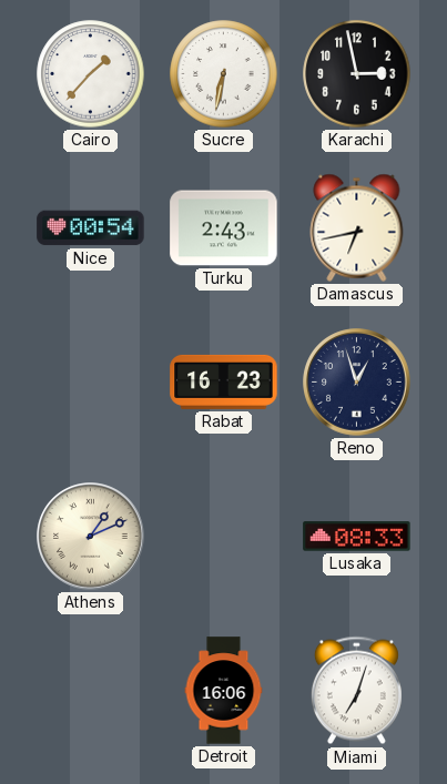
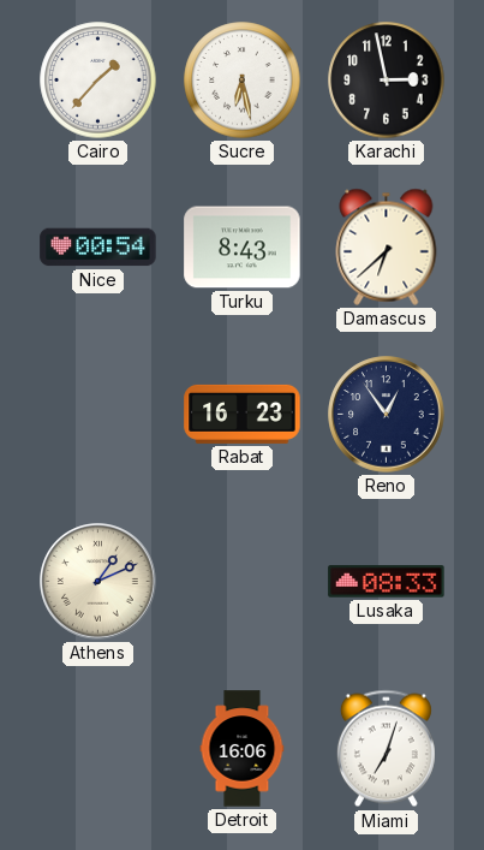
Sucre: 6:32 -> 6:28 (243, 81)
Turku: 2:43 -> 8:43 (243, 248)
Damascus: 6:43 -> 6:38 (387, 246)
Reno: 12:57 -> 12:54 (387, 415)
